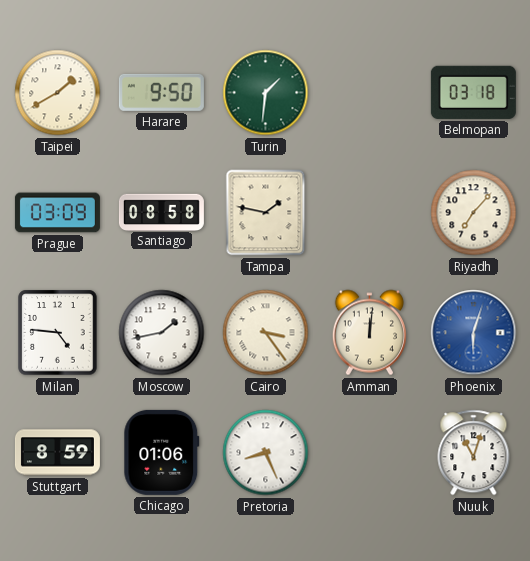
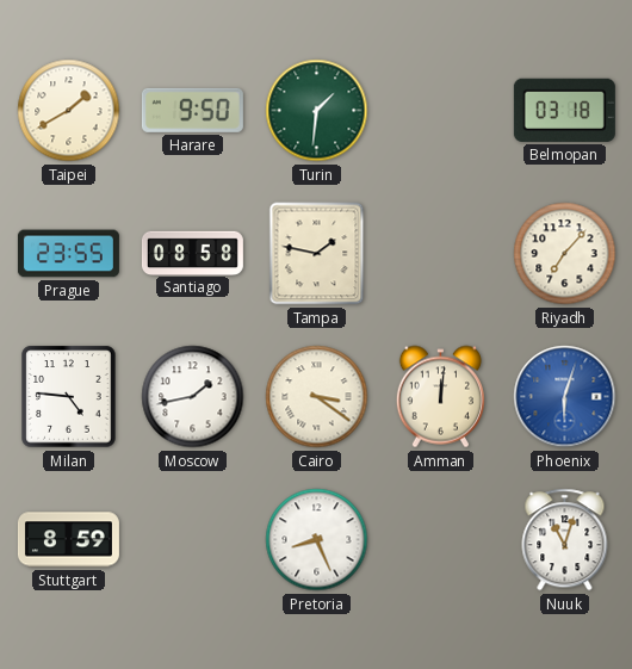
Prague: 03:09 -> 23:55 (68, 254)
Cairo: 3:24 -> 3:21 (317, 397)
Chicago: 01:06 -> none (162, 452)
